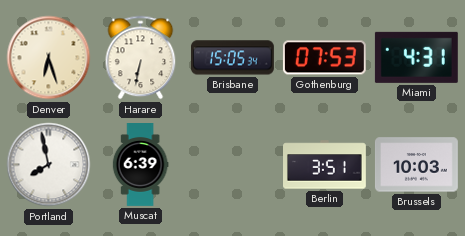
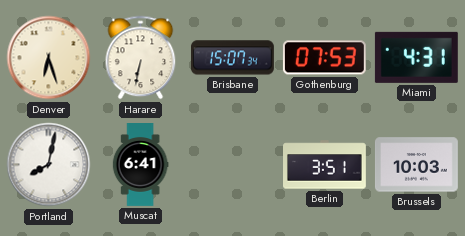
Brisbane: 15:05 -> 15:07 (232, 58)
Portland: 7:58 -> 8:02 (49, 165)
Muscat: 6:39 -> 6:41 (140, 165)
